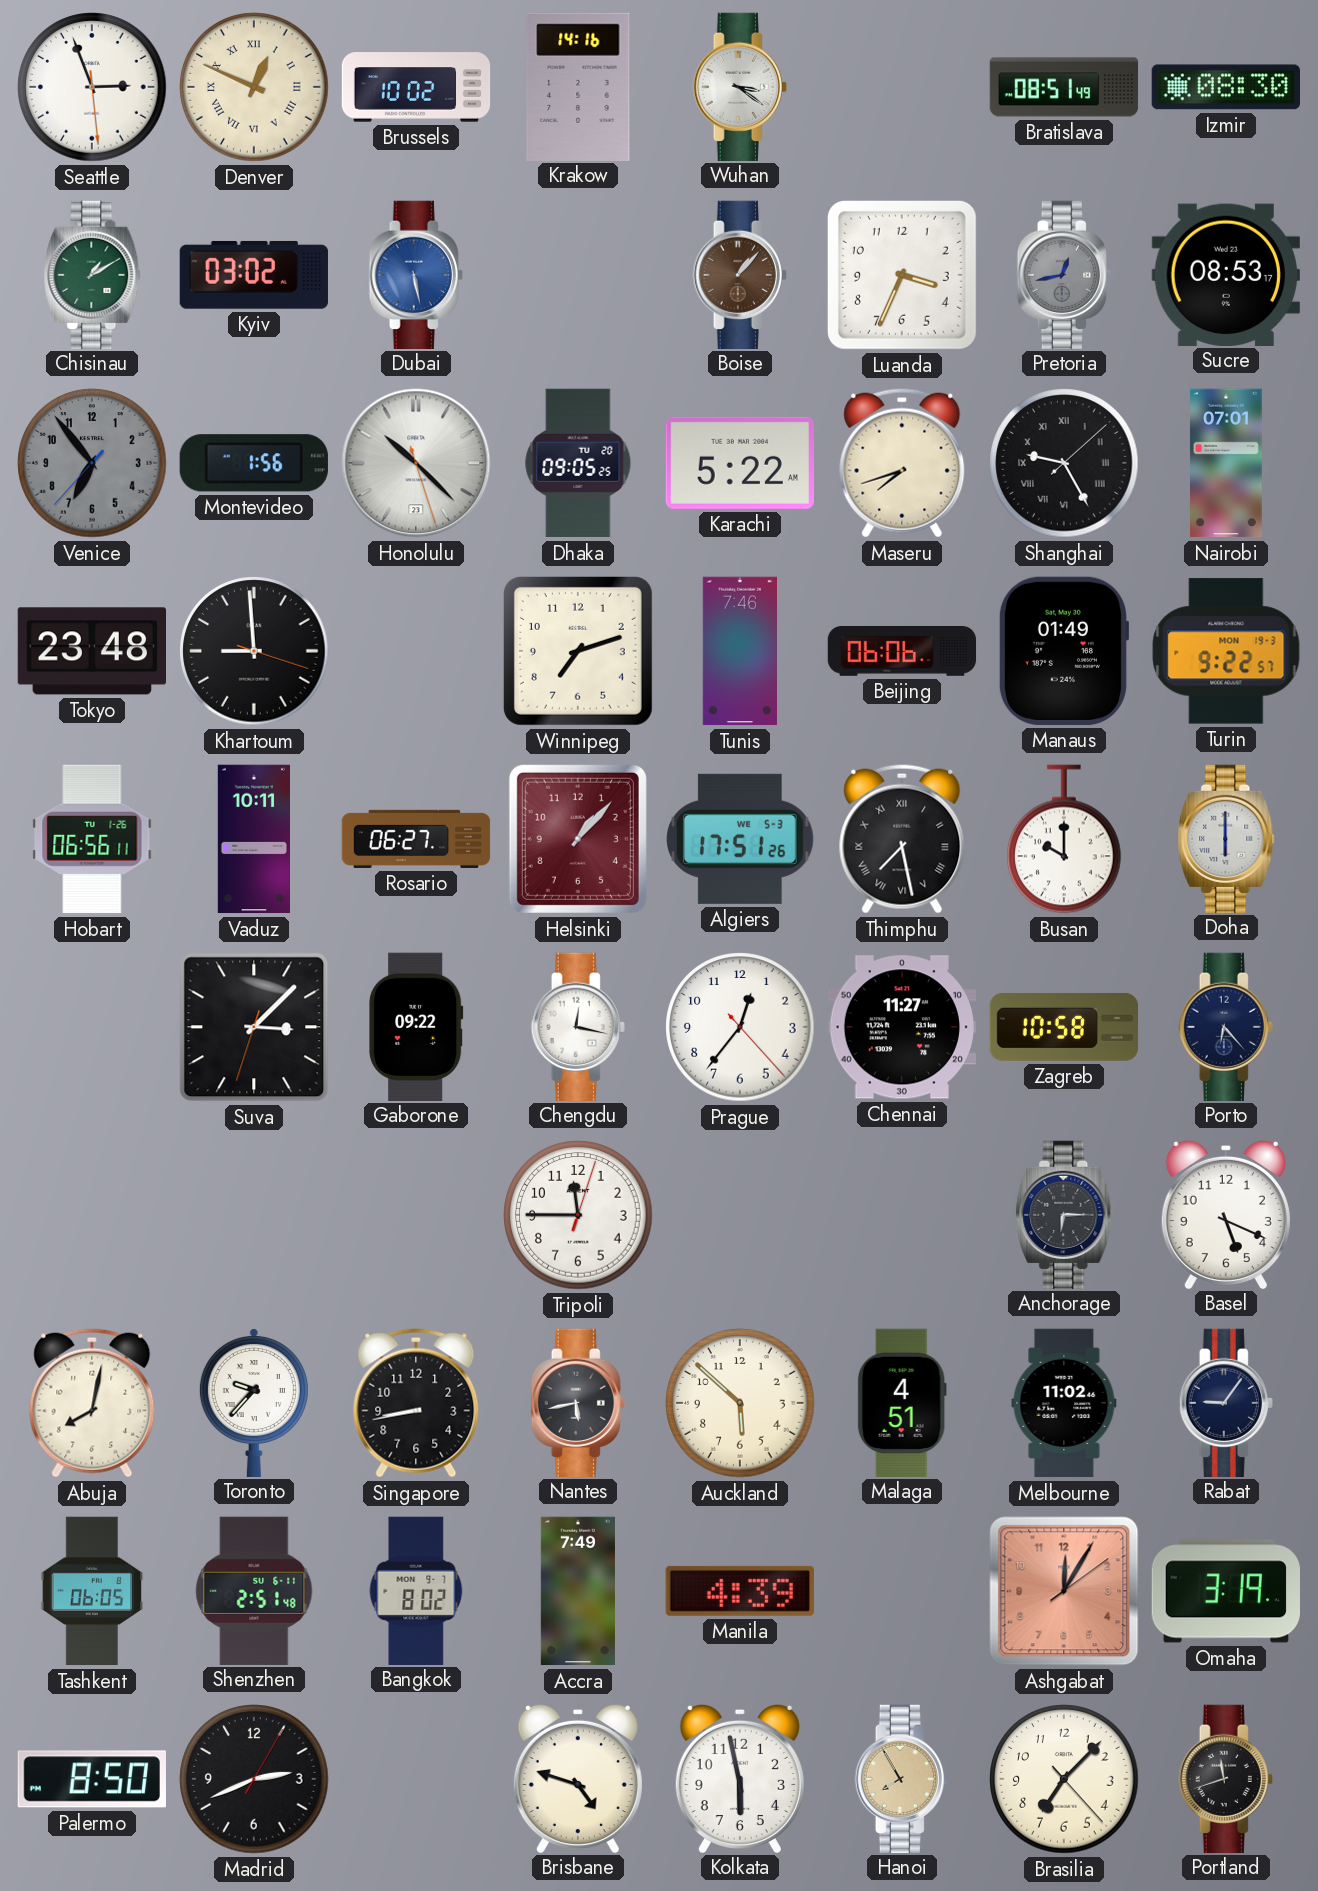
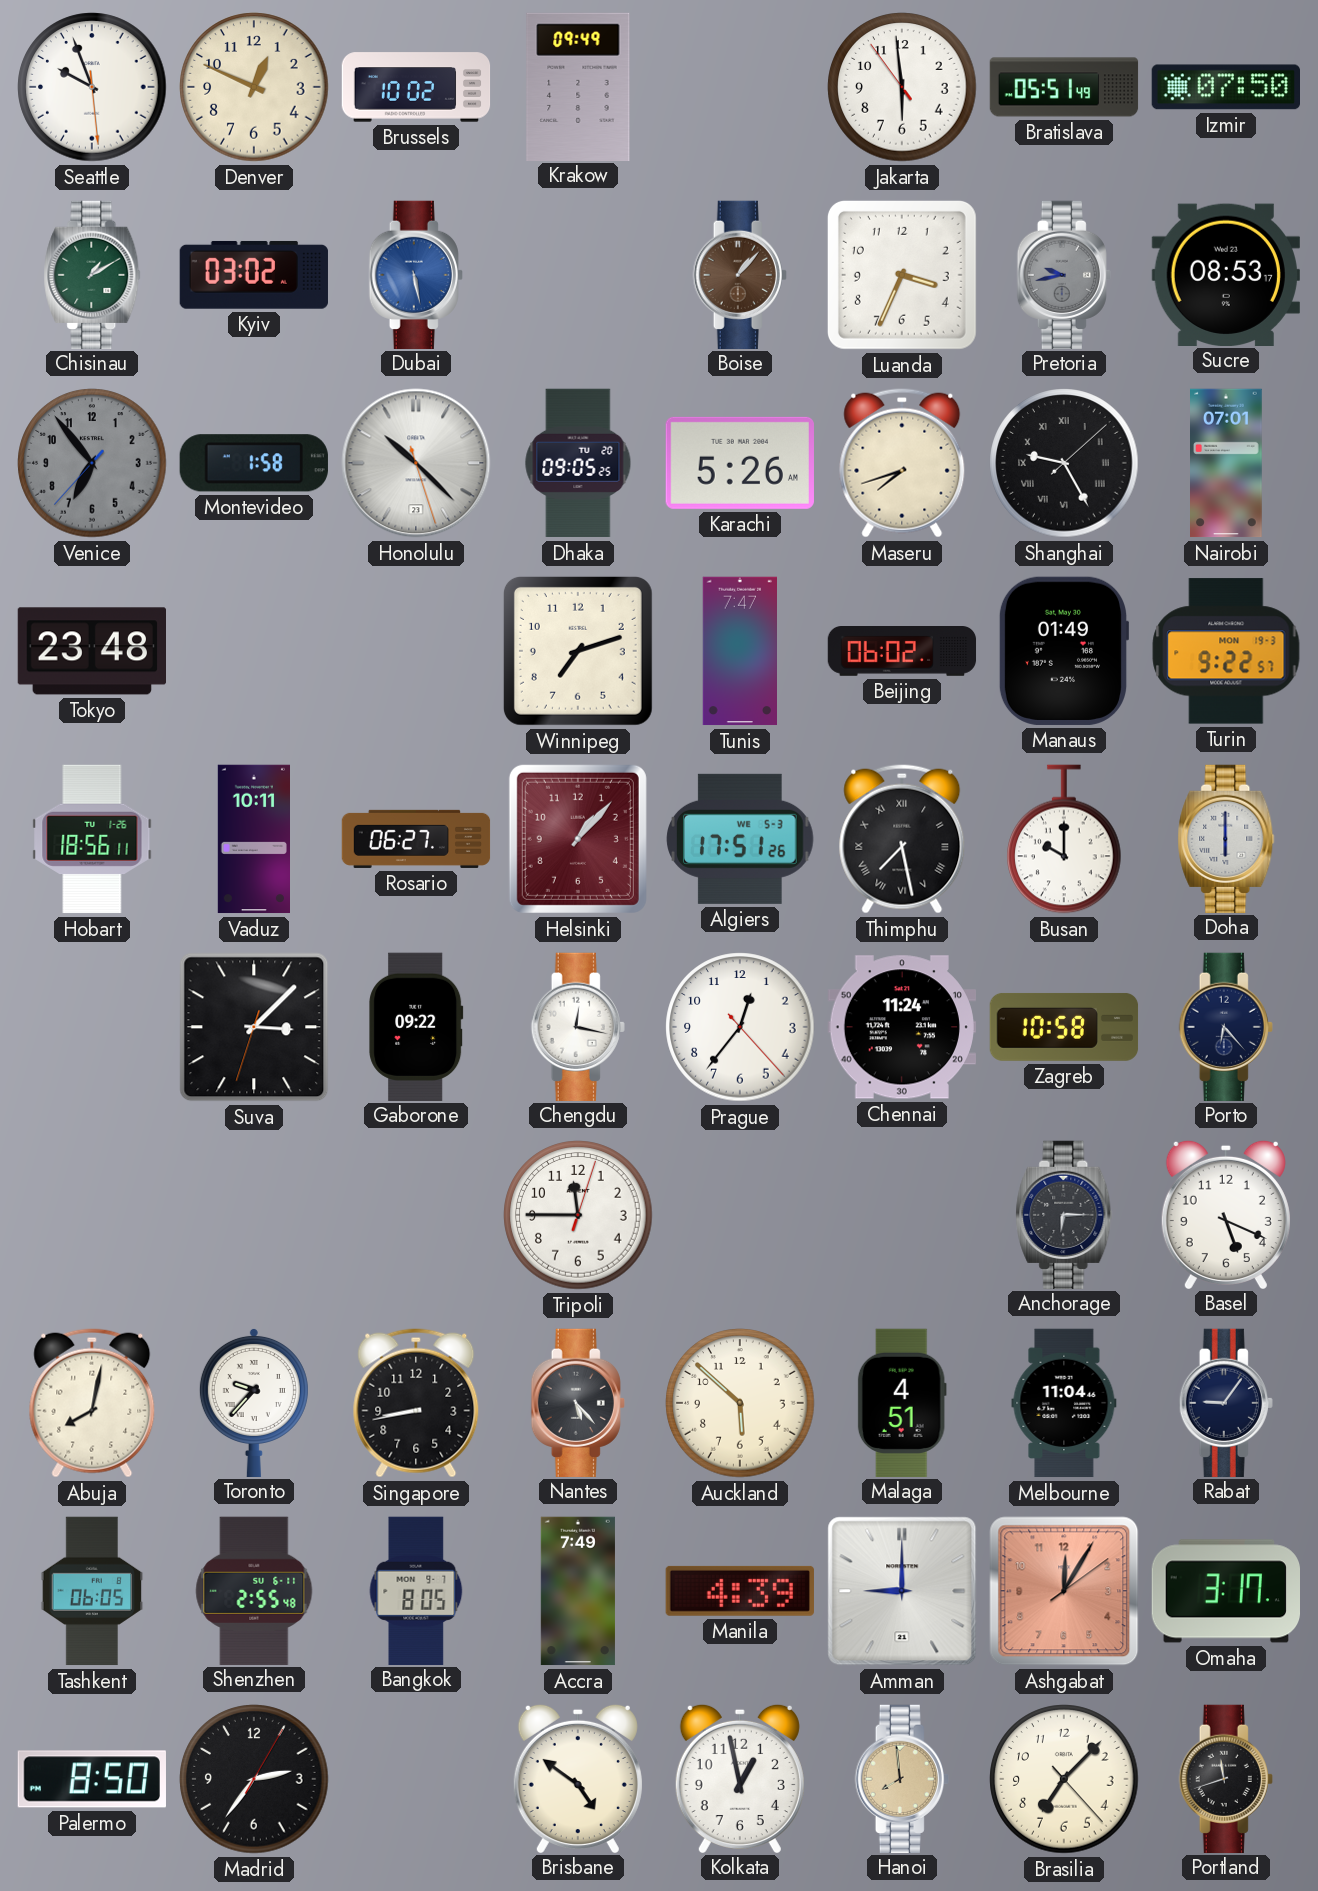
Seattle: 2:56 -> 9:56 (92, 87)
Denver numerals: Roman -> Arabic (254, 87)
Krakow: 14:16 -> 09:49 (578, 86)
Wuhan: 3:21 -> none (740, 86)
Jakarta: none -> 5:58 (902, 87)
Bratislava: 08:51 -> 05:51 (1064, 87)
Izmir: 08:30 -> 07:50 (1225, 87)
Pretoria: 12:43 -> 9:43 (1064, 274)
Montevideo: 1:56 -> 1:58 (254, 463)
Karachi: 5:22 -> 5:26 (740, 463)
Khartoum: 8:59 -> none (254, 651)
Tunis: 7:46 -> 7:47 (740, 651)
Beijing: 06:06 -> 06:02 (902, 652)
Hobart: 06:56 -> 18:56 (92, 839)
Chennai: 11:27 -> 11:24 (901, 1027)
Nantes: 5:43 -> 5:23 (578, 1402)
Melbourne: 11:02 -> 11:04 (1064, 1403)
Shenzhen: 2:51 -> 2:55 (254, 1590)
Bangkok: 8:02 -> 8:05 (416, 1590)
Amman: none -> 9:00 (902, 1591)
Omaha: 3:19 -> 3:17 (1225, 1591)
Madrid: 2:41 -> 2:36 (254, 1779)
Brisbane: 4:48 -> 4:51 (578, 1778)
Kolkata: 5:58 -> 12:58 (740, 1778)
Hanoi: 7:55 -> 7:59 (902, 1778)
